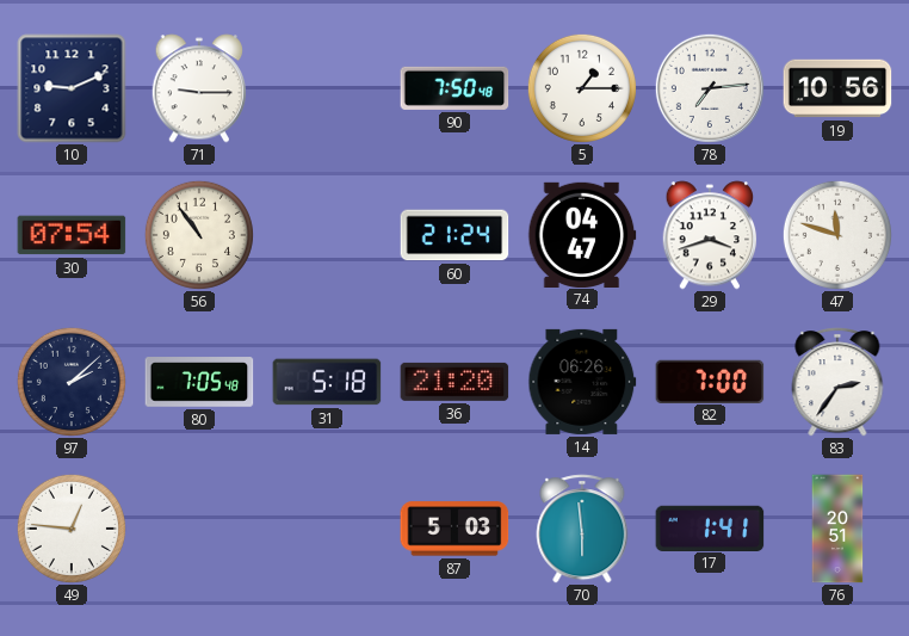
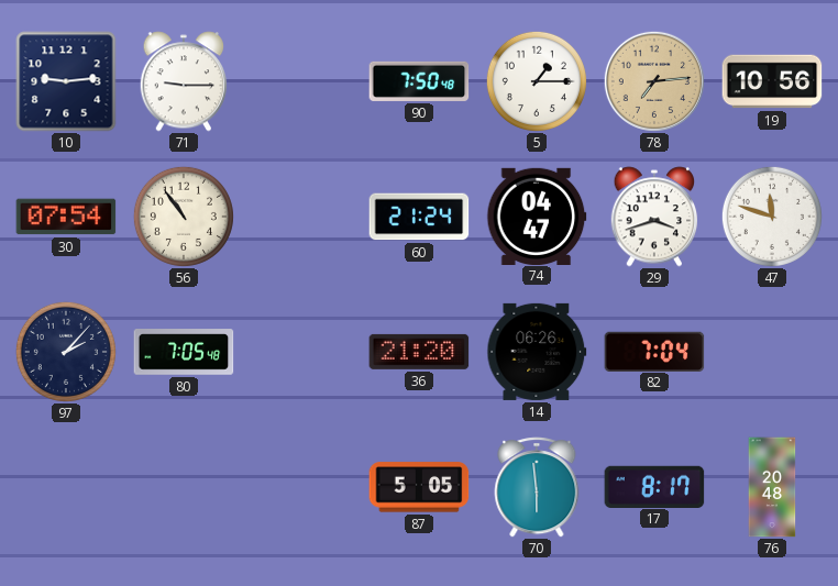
10: 9:11 -> 9:14 (66, 81)
78 dial: white -> champagne (654, 81)
97: 2:08 -> 2:07 (66, 352)
31: 5:18 -> none (327, 382)
82: 7:00 -> 7:04 (654, 351)
83: 2:36 -> none (837, 382)
49: 12:46 -> none (72, 529)
87: 5:03 -> 5:05 (419, 487)
17: 1:41 -> 8:17 (654, 486)
76: 20:51 -> 20:48 (772, 487)
